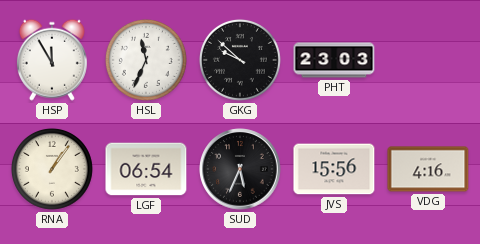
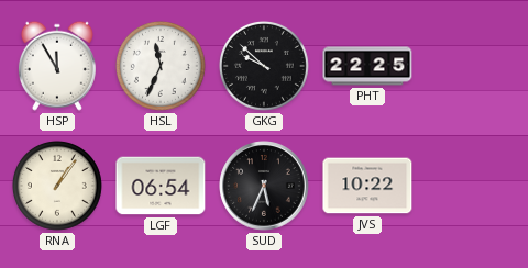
PHT: 23:03 -> 22:25 (367, 66)
JVS: 15:56 -> 10:22 (367, 186)
VDG: 4:16 -> none (428, 169)
